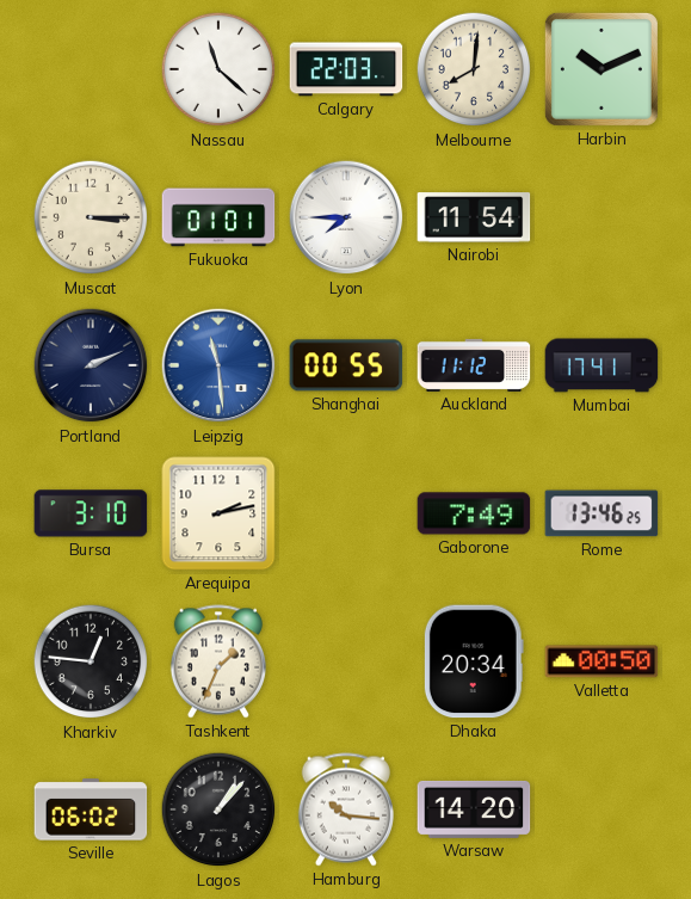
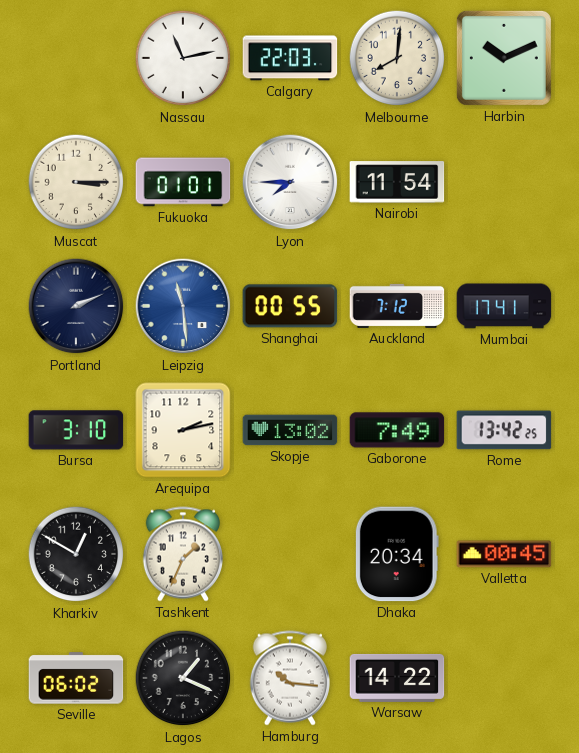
Nassau: 11:22 -> 11:13 (183, 58)
Auckland: 11:12 -> 7:12 (397, 306)
Skopje: none -> 13:02 (290, 430)
Rome: 13:46 -> 13:42 (504, 430)
Kharkiv: 12:46 -> 12:50 (76, 554)
Valletta: 00:50 -> 00:45 (504, 554)
Lagos: 1:07 -> 1:19 (183, 678)
Warsaw: 14:20 -> 14:22 (397, 678)
